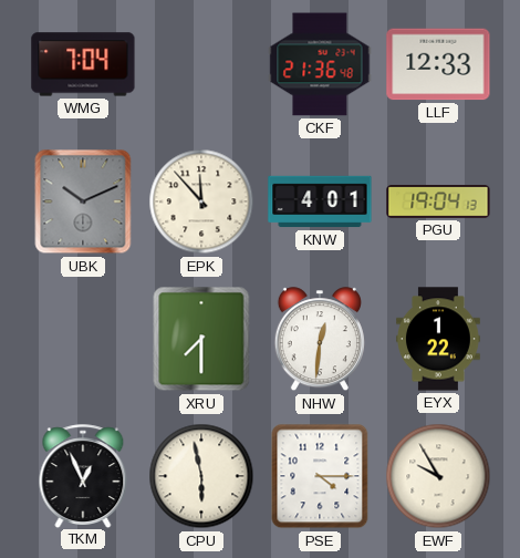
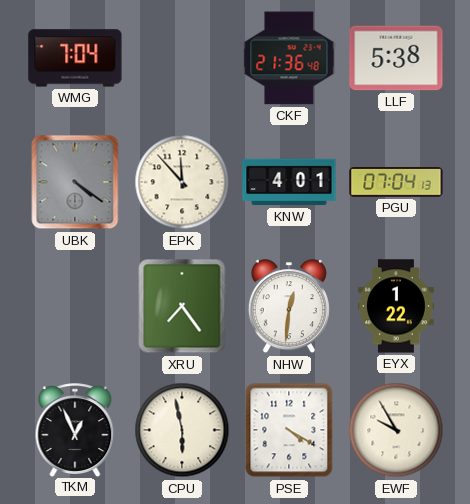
LLF: 12:33 -> 5:38 (396, 58)
UBK: 10:11 -> 4:21 (75, 182)
PGU: 19:04 -> 07:04 (396, 183)
XRU: 7:30 -> 7:24 (182, 306)
PSE: 4:15 -> 4:20 (289, 430)
